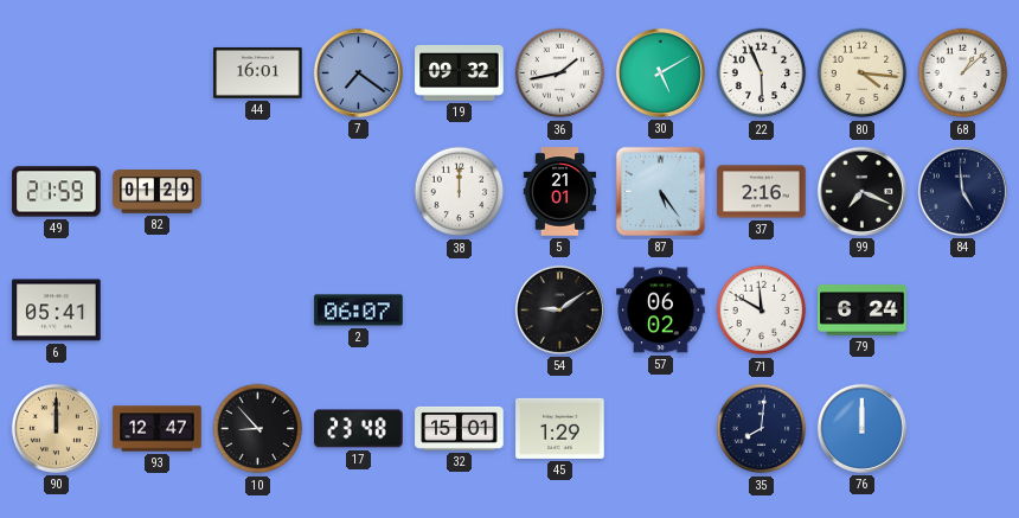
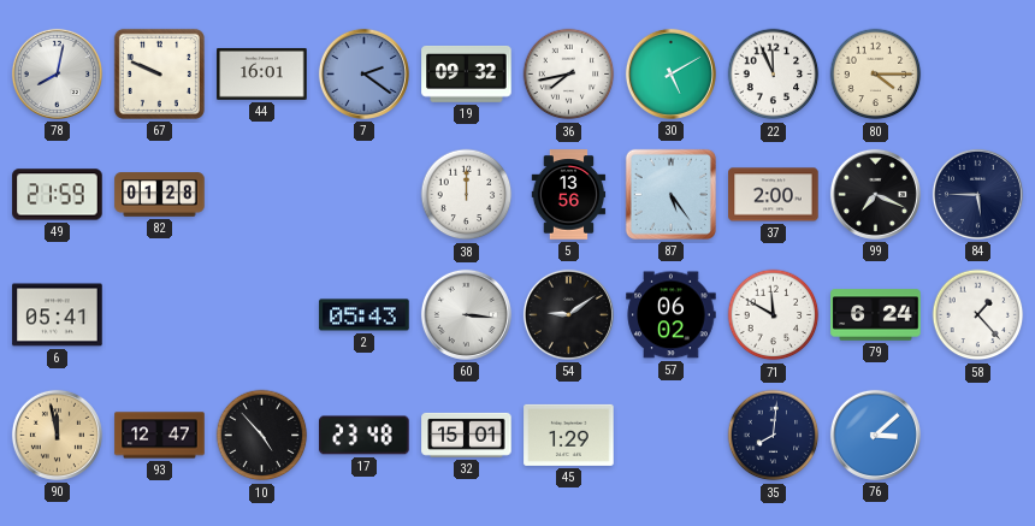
78: none -> 8:02 (57, 73)
67: none -> 9:49 (159, 73)
7: 7:21 -> 2:21 (363, 73)
36: 1:43 -> 7:43 (569, 75)
22: 5:56 -> 11:56 (774, 75)
80: 4:16 -> 4:15 (876, 75)
68: 1:08 -> none (963, 73)
82: 01:29 -> 01:28 (160, 195)
5: 21:01 -> 13:56 (569, 195)
37: 2:16 -> 2:00 (774, 195)
84: 4:59 -> 5:45 (977, 194)
2: 06:07 -> 05:43 (365, 315)
60: none -> 3:16 (466, 314)
58: none -> 1:23 (978, 315)
90: 12:00 -> 11:58 (57, 435)
10: 8:53 -> 4:53 (262, 436)
76: 12:00 -> 3:08 (875, 435)
